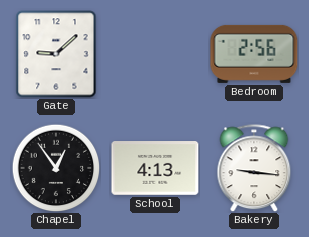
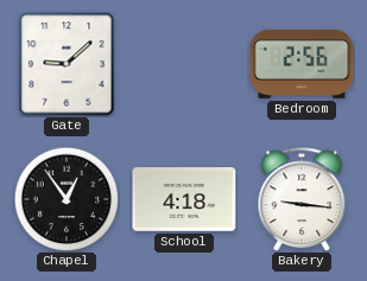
School: 4:13 -> 4:18 (184, 199)
